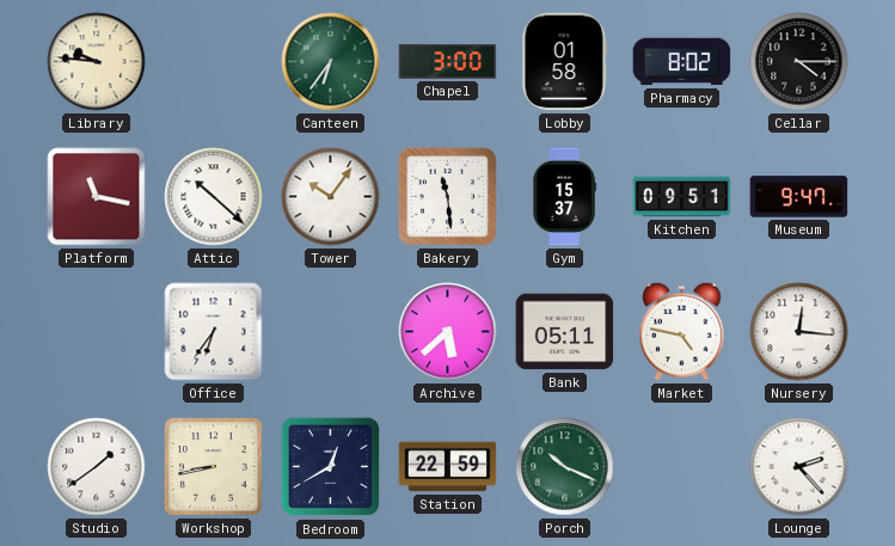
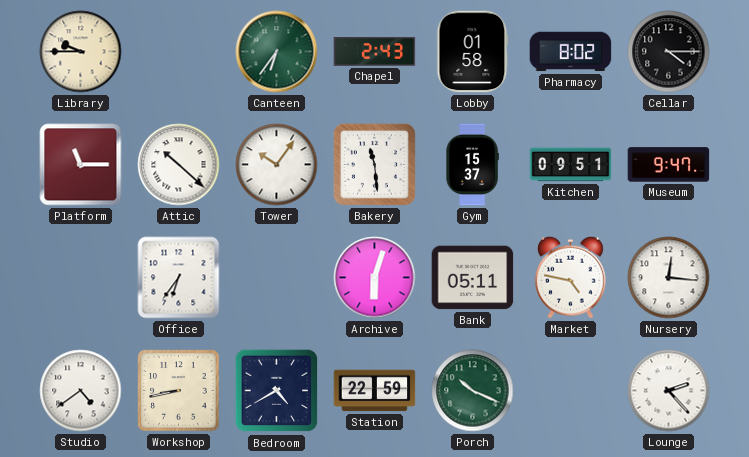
Library: 9:46 -> 9:45 (81, 52)
Chapel: 3:00 -> 2:43 (375, 52)
Platform: 11:17 -> 11:15 (81, 165)
Archive: 5:38 -> 6:03 (375, 278)
Studio: 1:39 -> 4:39 (81, 391)
Bedroom: 12:40 -> 4:40 (277, 391)
